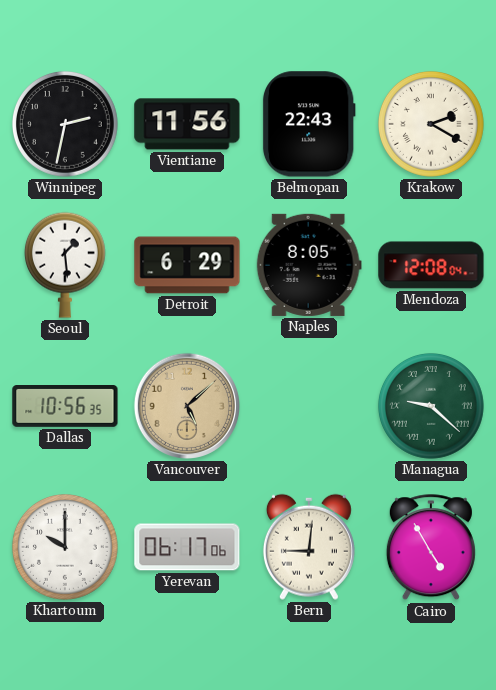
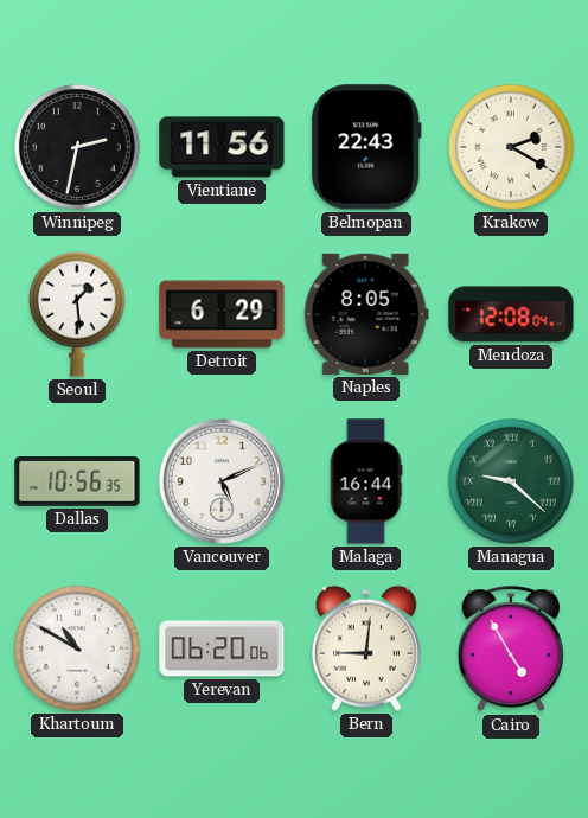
Vancouver: 5:08 -> 5:11 (222, 481)
Vancouver dial: champagne -> white (222, 481)
Malaga: none -> 16:44 (366, 481)
Khartoum: 10:00 -> 10:50 (77, 648)
Yerevan: 06:17 -> 06:20 (222, 648)
